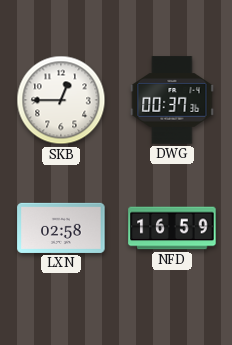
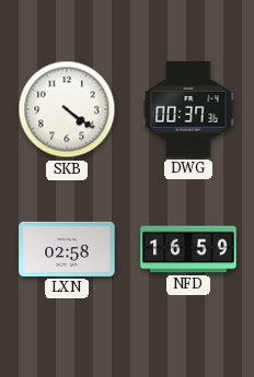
SKB: 12:45 -> 4:21 (67, 109)
